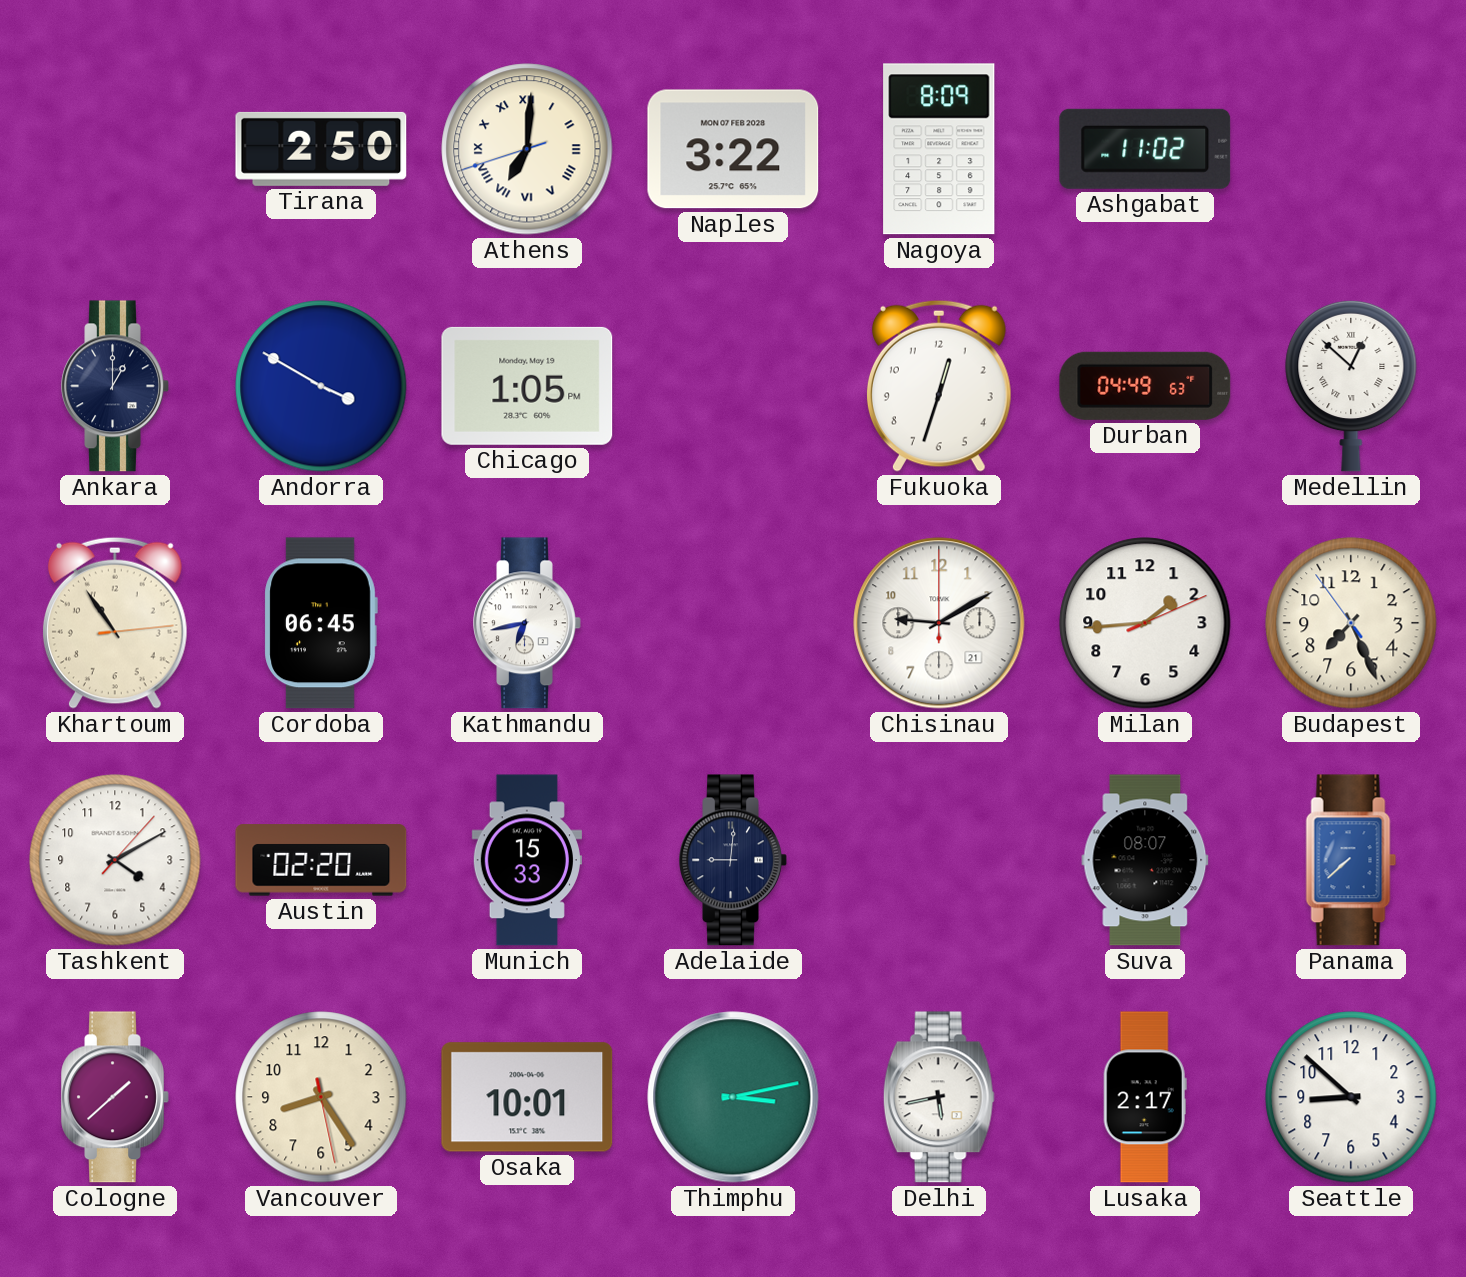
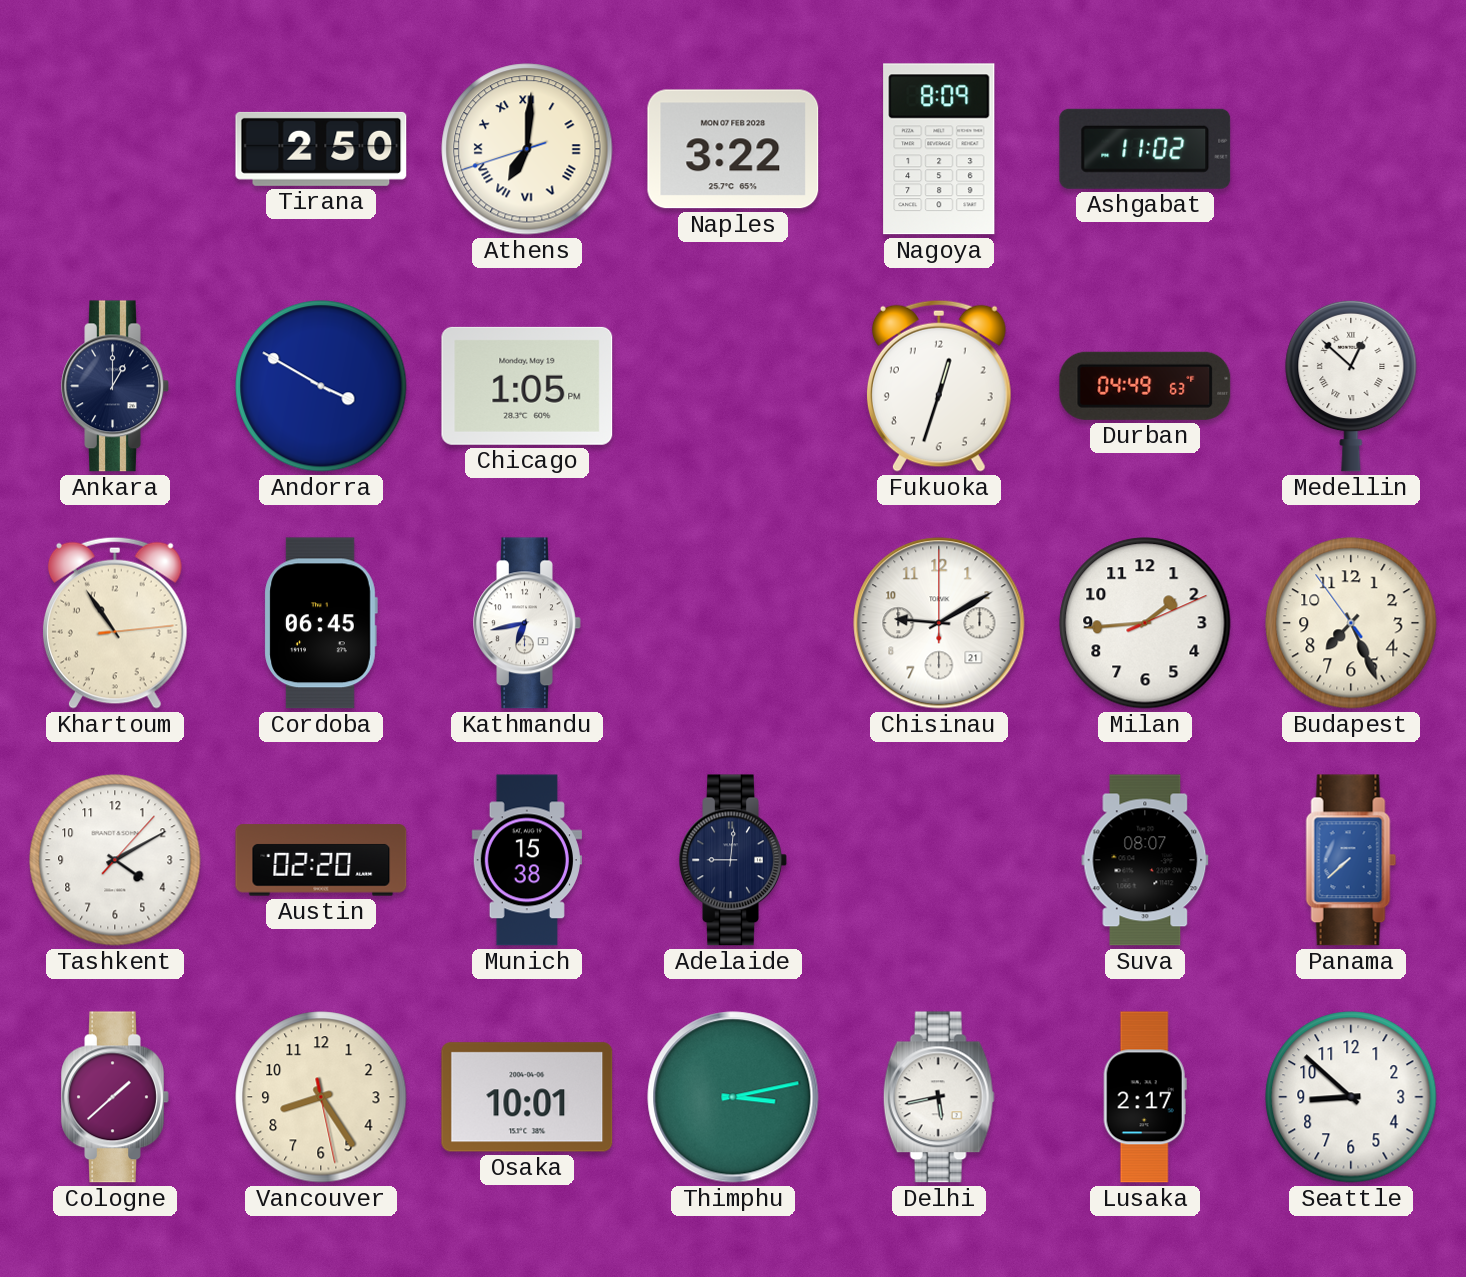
Munich: 15:33 -> 15:38 (527, 860)
